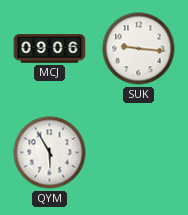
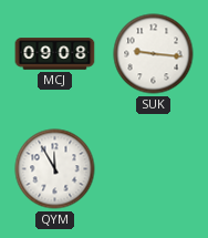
MCJ: 09:06 -> 09:08 (55, 54)
QYM: 5:55 -> 11:55 (55, 169)
